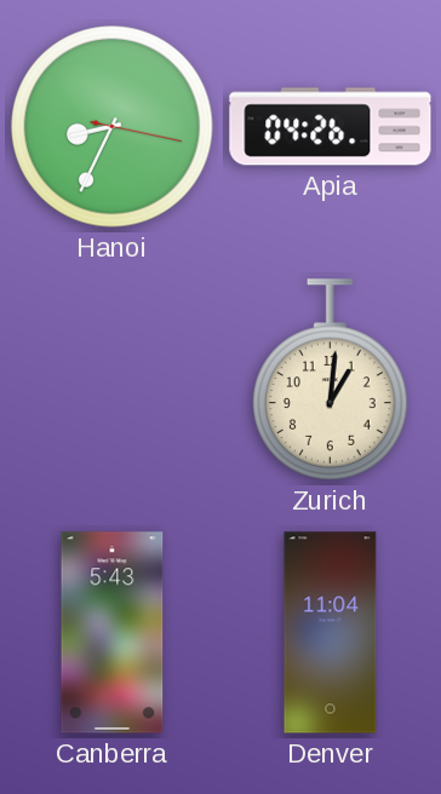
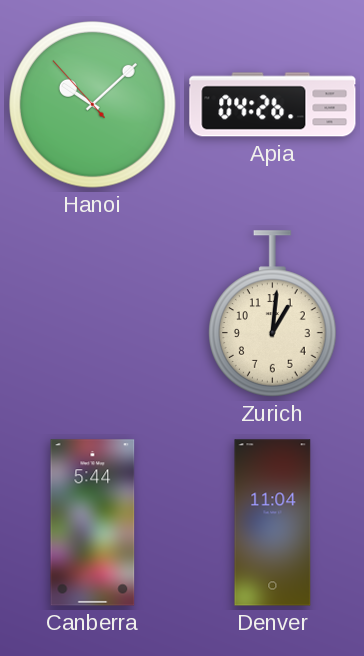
Hanoi: 8:34 -> 10:07 (93, 105)
Canberra: 5:43 -> 5:44 (93, 523)
